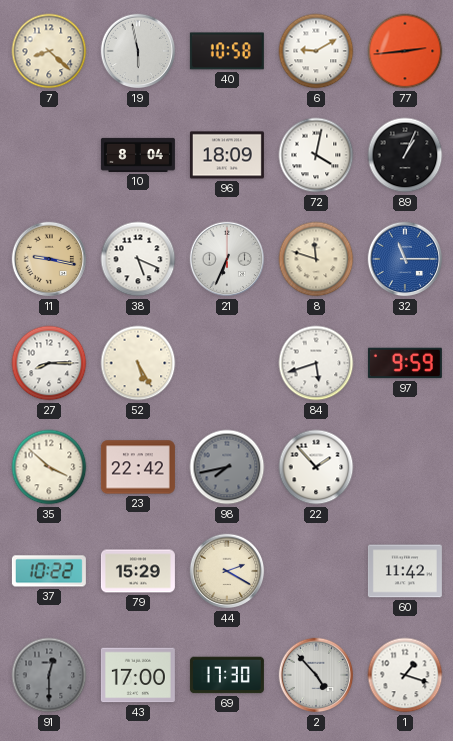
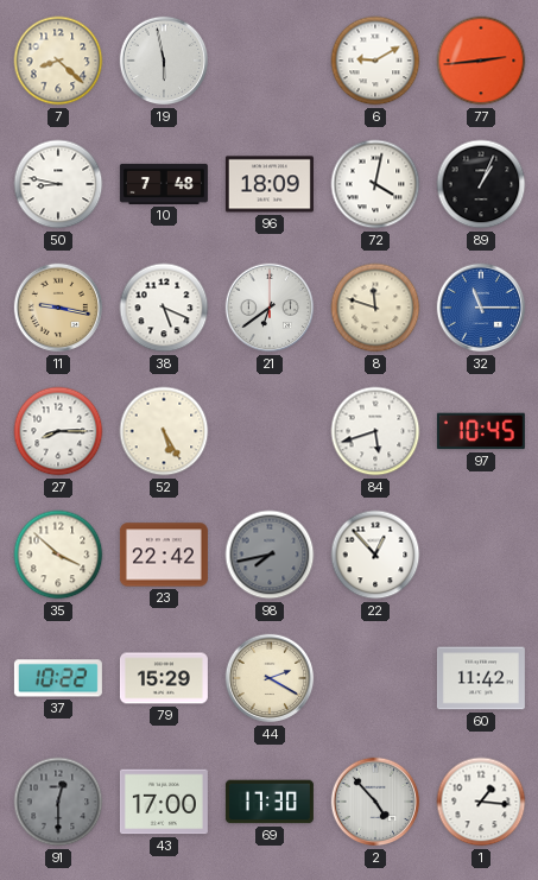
40: 10:58 -> none (227, 51)
50: none -> 8:47 (58, 184)
10: 8:04 -> 7:48 (164, 184)
21: 6:34 -> 6:39 (270, 308)
97: 9:59 -> 10:45 (481, 431)
22: 1:53 -> 12:53 (375, 555)
1: 1:18 -> 1:16 (481, 802)
